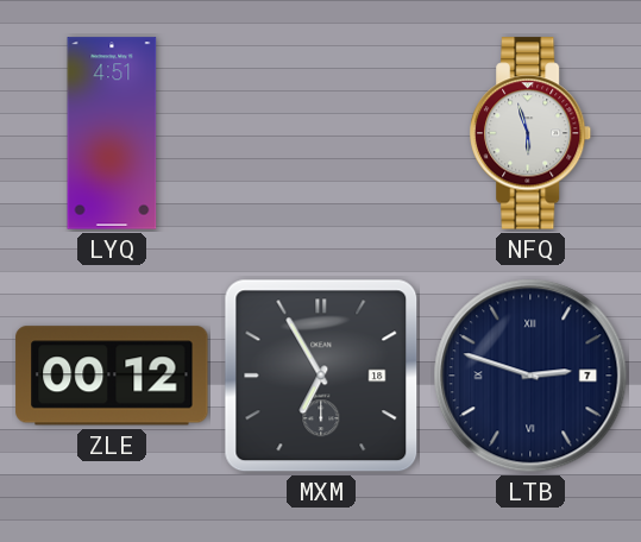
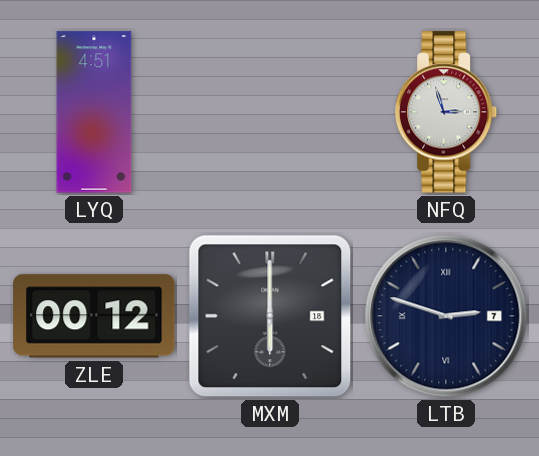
NFQ: 5:57 -> 2:57 (447, 112)
MXM: 6:55 -> 6:00 (270, 316)
